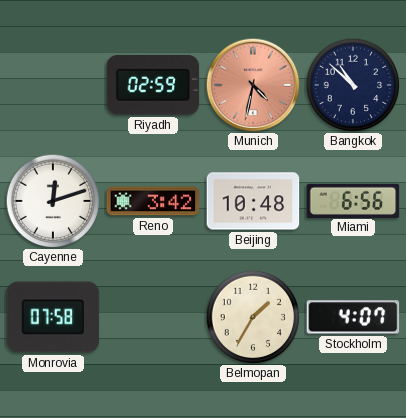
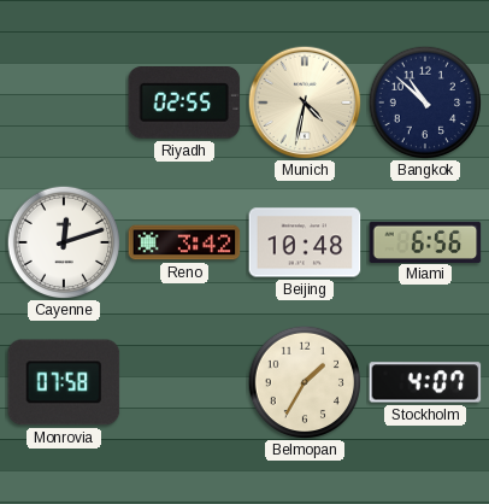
Riyadh: 02:59 -> 02:55 (184, 104)
Munich dial: salmon -> cream (305, 102)
